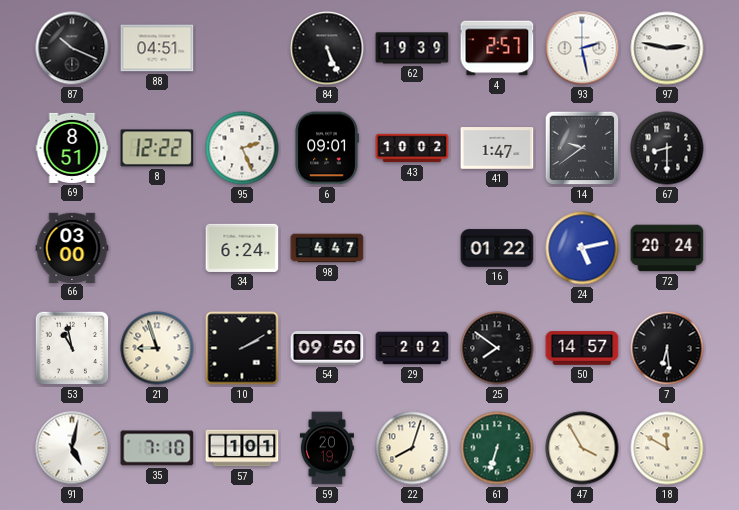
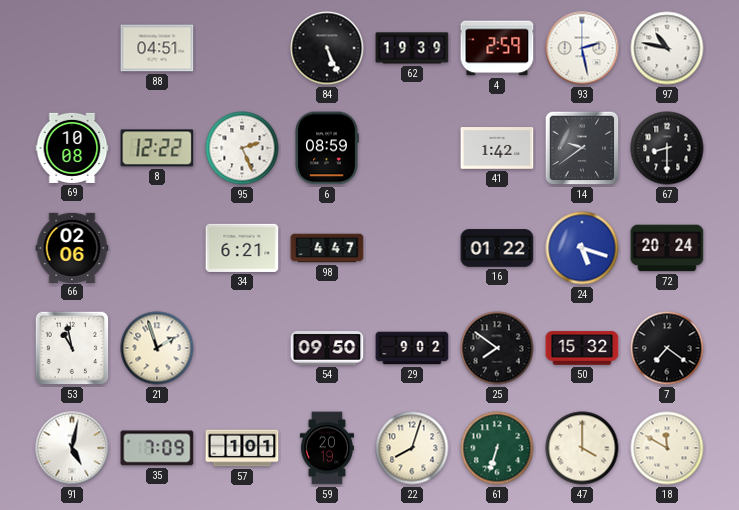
87: 10:19 -> none (72, 48)
4: 2:57 -> 2:59 (497, 48)
97: 2:47 -> 10:47 (667, 48)
69: 8:51 -> 10:08 (72, 148)
6: 09:01 -> 08:59 (327, 148)
43: 10:02 -> none (412, 148)
41: 1:47 -> 1:42 (497, 148)
66: 03:00 -> 02:06 (72, 247)
34: 6:24 -> 6:21 (242, 248)
24: 5:13 -> 5:18 (582, 248)
21: 8:57 -> 1:57 (157, 348)
10: 2:10 -> none (242, 348)
29: 2:02 -> 9:02 (412, 348)
50: 14:57 -> 15:32 (582, 348)
7: 6:29 -> 7:21 (667, 348)
35: 7:10 -> 7:09 (157, 448)
47: 3:55 -> 4:00 (582, 448)
